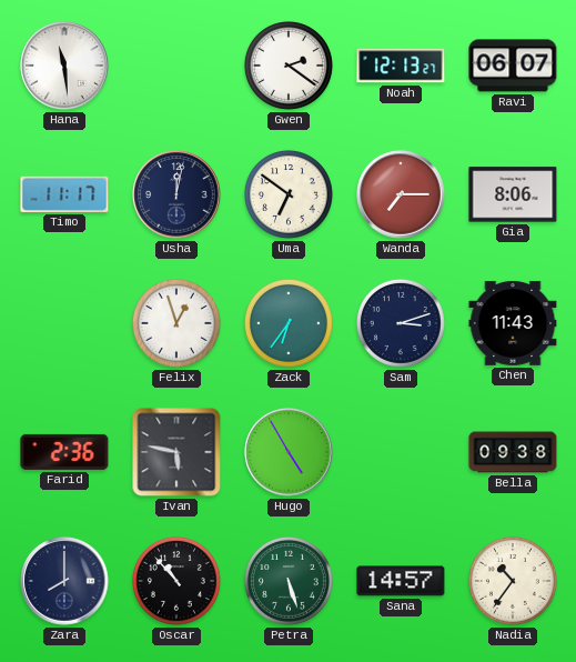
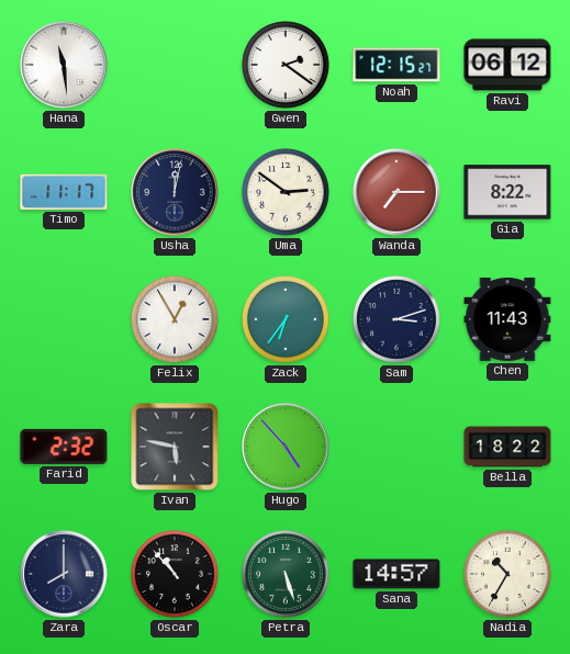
Noah: 12:13 -> 12:15 (396, 65)
Ravi: 06:07 -> 06:12 (507, 65)
Uma: 6:51 -> 2:51 (286, 192)
Gia: 8:06 -> 8:22 (507, 192)
Felix: 12:57 -> 12:55 (175, 319)
Farid: 2:36 -> 2:32 (64, 447)
Hugo: 4:55 -> 4:53 (286, 447)
Bella: 09:38 -> 18:22 (507, 447)
Nadia: 10:36 -> 10:35 (507, 574)
